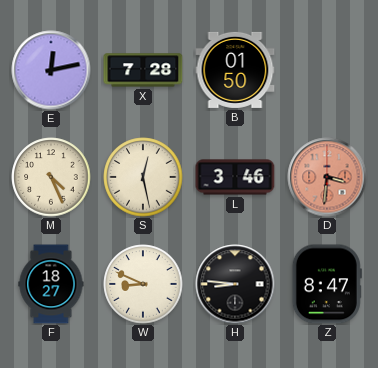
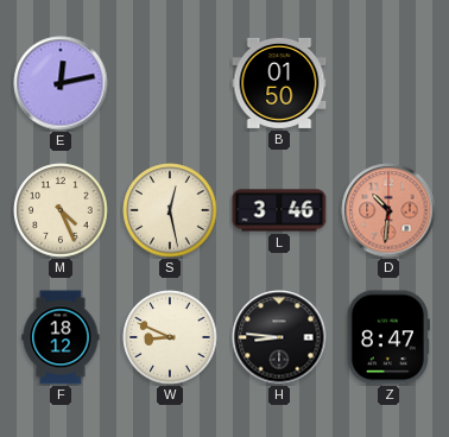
X: 7:28 -> none (143, 70)
D: 3:31 -> 10:31 (388, 210)
F: 18:27 -> 18:12 (61, 337)
